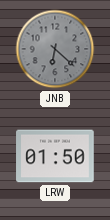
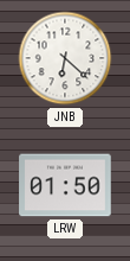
JNB dial: grey -> white (65, 58)
